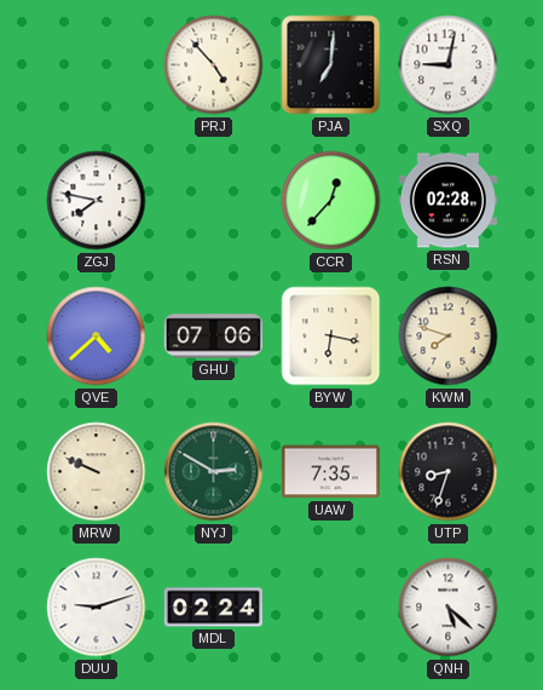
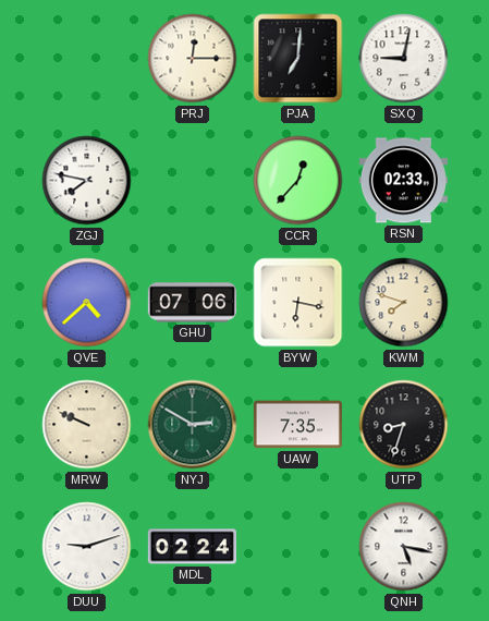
PRJ: 4:53 -> 12:15 (193, 59)
RSN: 02:28 -> 02:33 (403, 181)
QNH: 5:22 -> 5:17 (404, 547)
